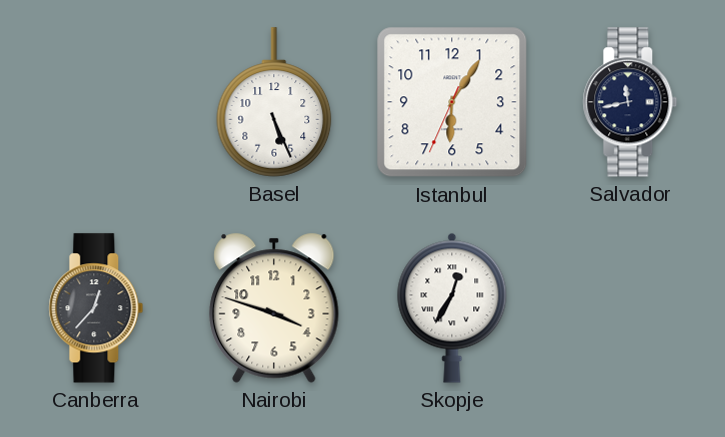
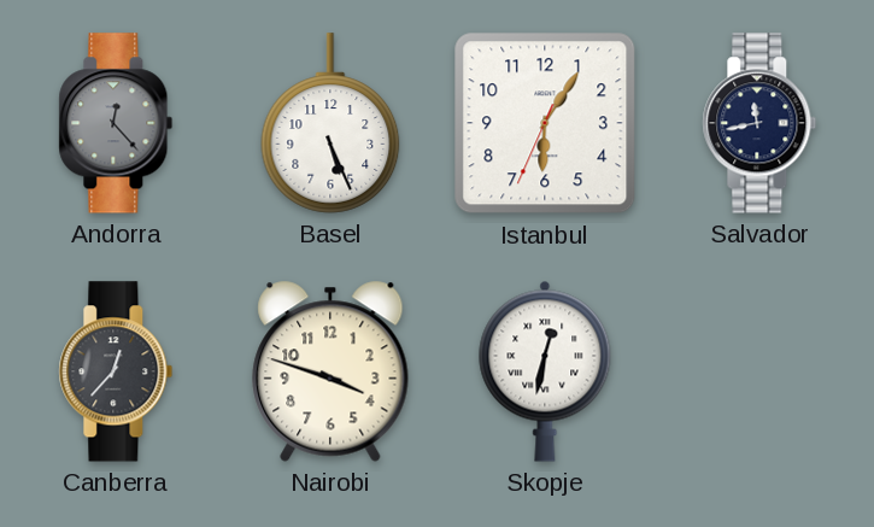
Andorra: none -> 12:23 (116, 123)
Skopje: 12:35 -> 12:32 (545, 371)
